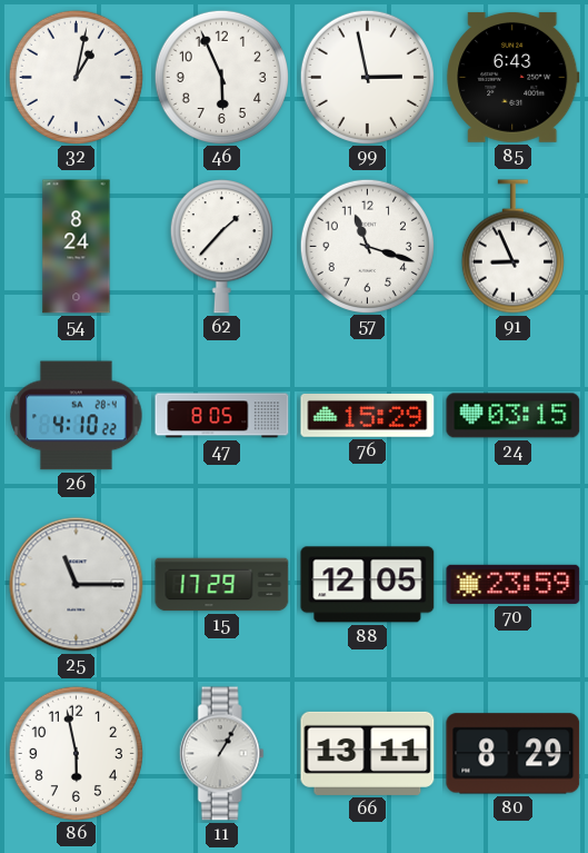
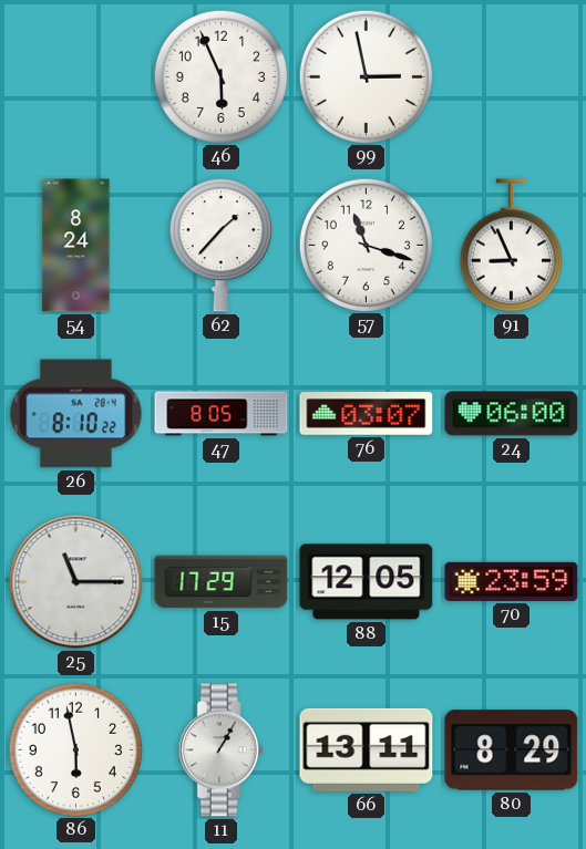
32: 1:02 -> none (76, 77)
85: 6:43 -> none (514, 77)
26: 4:10 -> 8:10 (76, 414)
76: 15:29 -> 03:07 (367, 414)
24: 03:15 -> 06:00 (512, 414)
